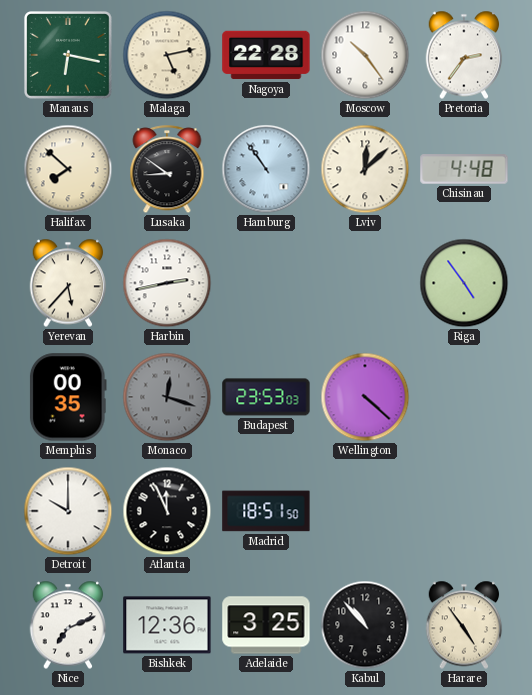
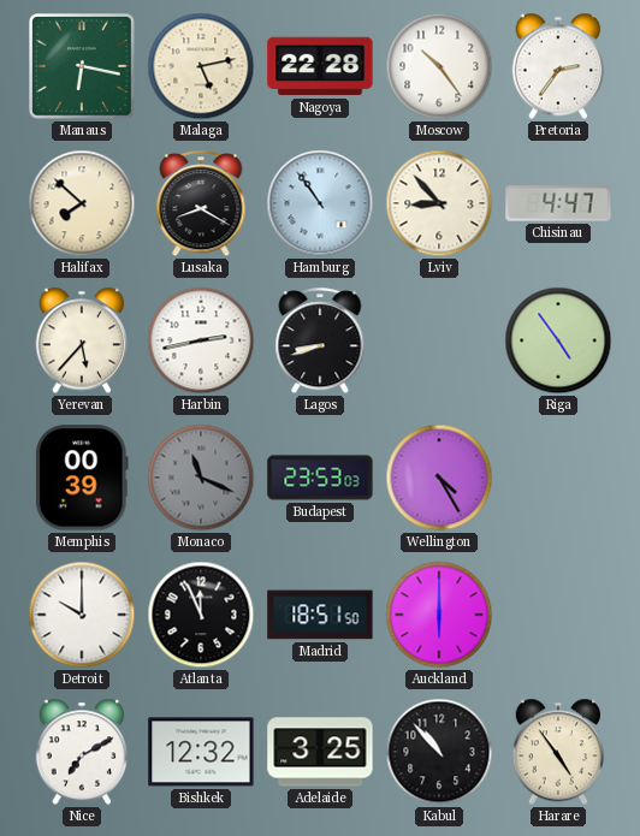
Lusaka: 8:51 -> 8:20 (201, 204)
Lviv: 12:08 -> 8:53 (439, 203)
Chisinau: 4:48 -> 4:47 (558, 203)
Lagos: none -> 8:42 (320, 342)
Memphis: 00:35 -> 00:39 (82, 478)
Monaco: 12:18 -> 11:19 (201, 478)
Wellington: 4:22 -> 4:25 (439, 478)
Auckland: none -> 6:00 (439, 615)
Nice: 7:11 -> 7:10 (82, 752)
Bishkek: 12:36 -> 12:32 (201, 752)
